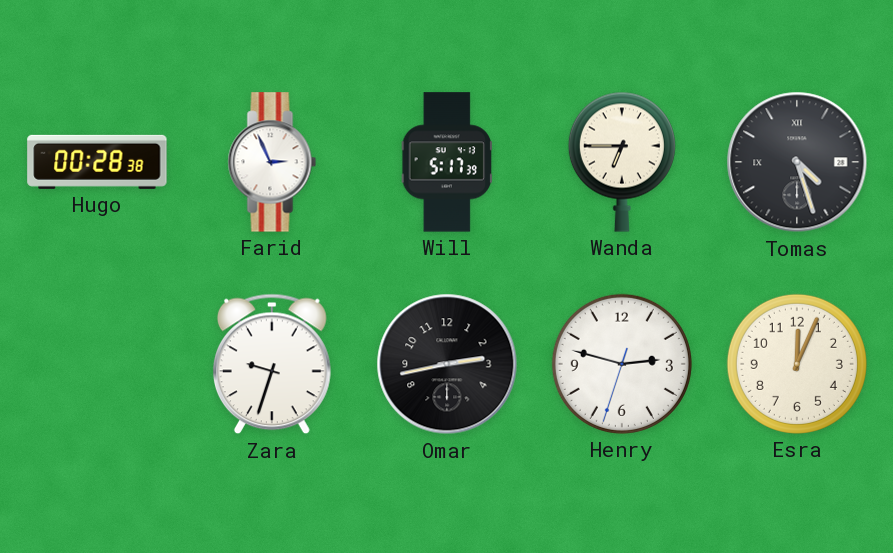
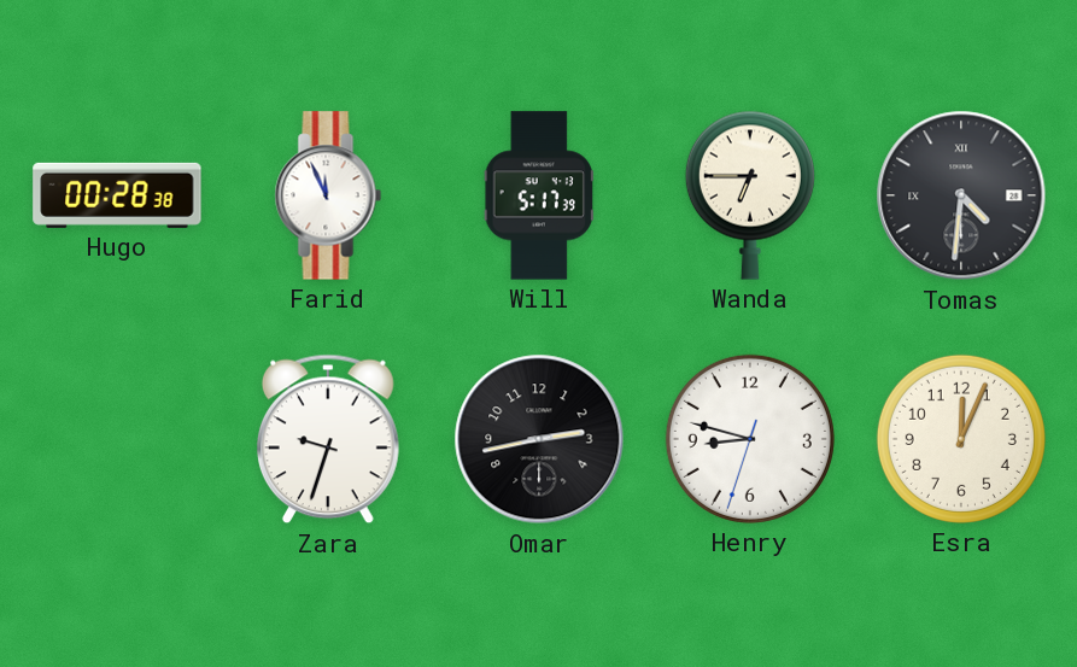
Farid: 2:56 -> 11:56 (328, 195)
Tomas: 4:27 -> 4:31 (961, 195)
Henry: 2:47 -> 8:47 (750, 439)
